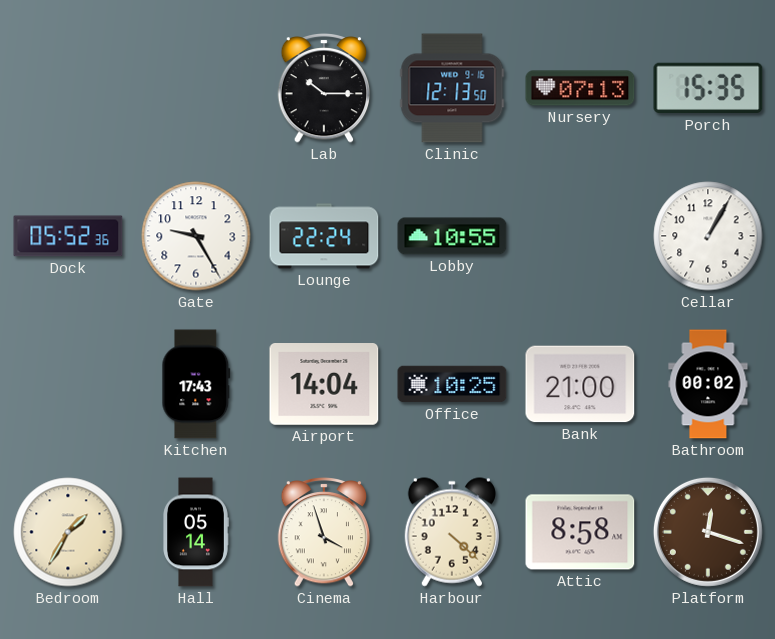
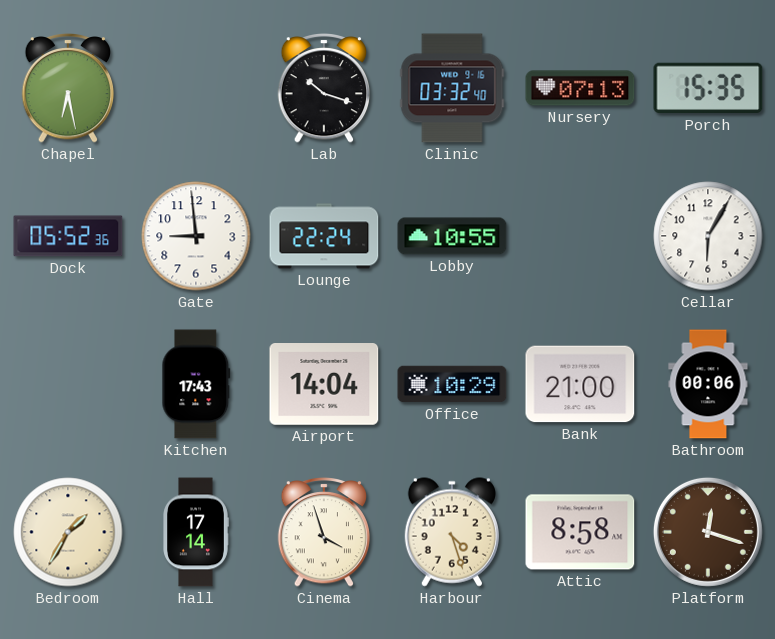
Chapel: none -> 6:28 (68, 88)
Lab: 10:15 -> 10:18 (324, 88)
Clinic: 12:13 -> 03:32 (452, 88)
Gate: 9:25 -> 8:59 (196, 236)
Cellar: 1:05 -> 6:05 (708, 236)
Office: 10:25 -> 10:29 (452, 384)
Bathroom: 00:02 -> 00:06 (708, 384)
Hall: 05:14 -> 17:14 (196, 532)
Harbour: 4:22 -> 4:27 (452, 532)
